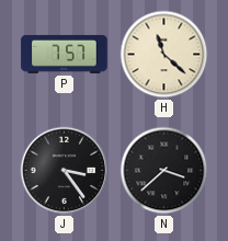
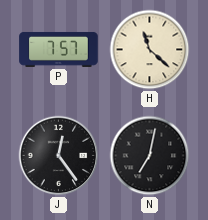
J: 3:24 -> 12:24 (59, 156)
N: 3:38 -> 7:02 (150, 156)
